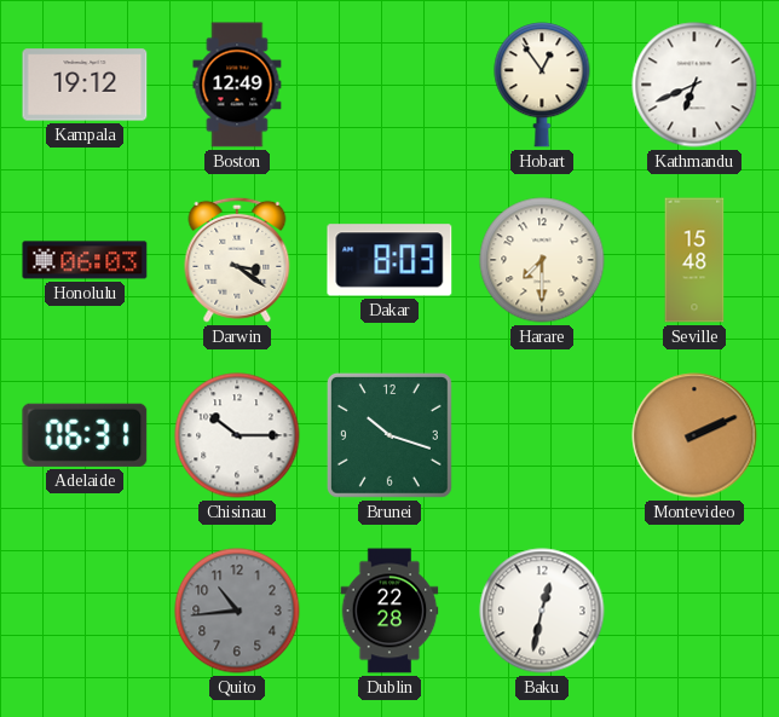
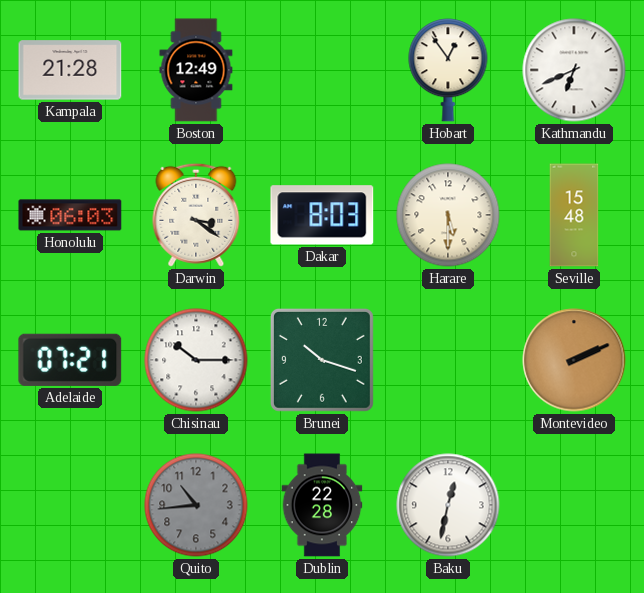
Kampala: 19:12 -> 21:28 (70, 70)
Harare: 7:30 -> 5:30 (448, 215)
Adelaide: 06:31 -> 07:21 (70, 360)
